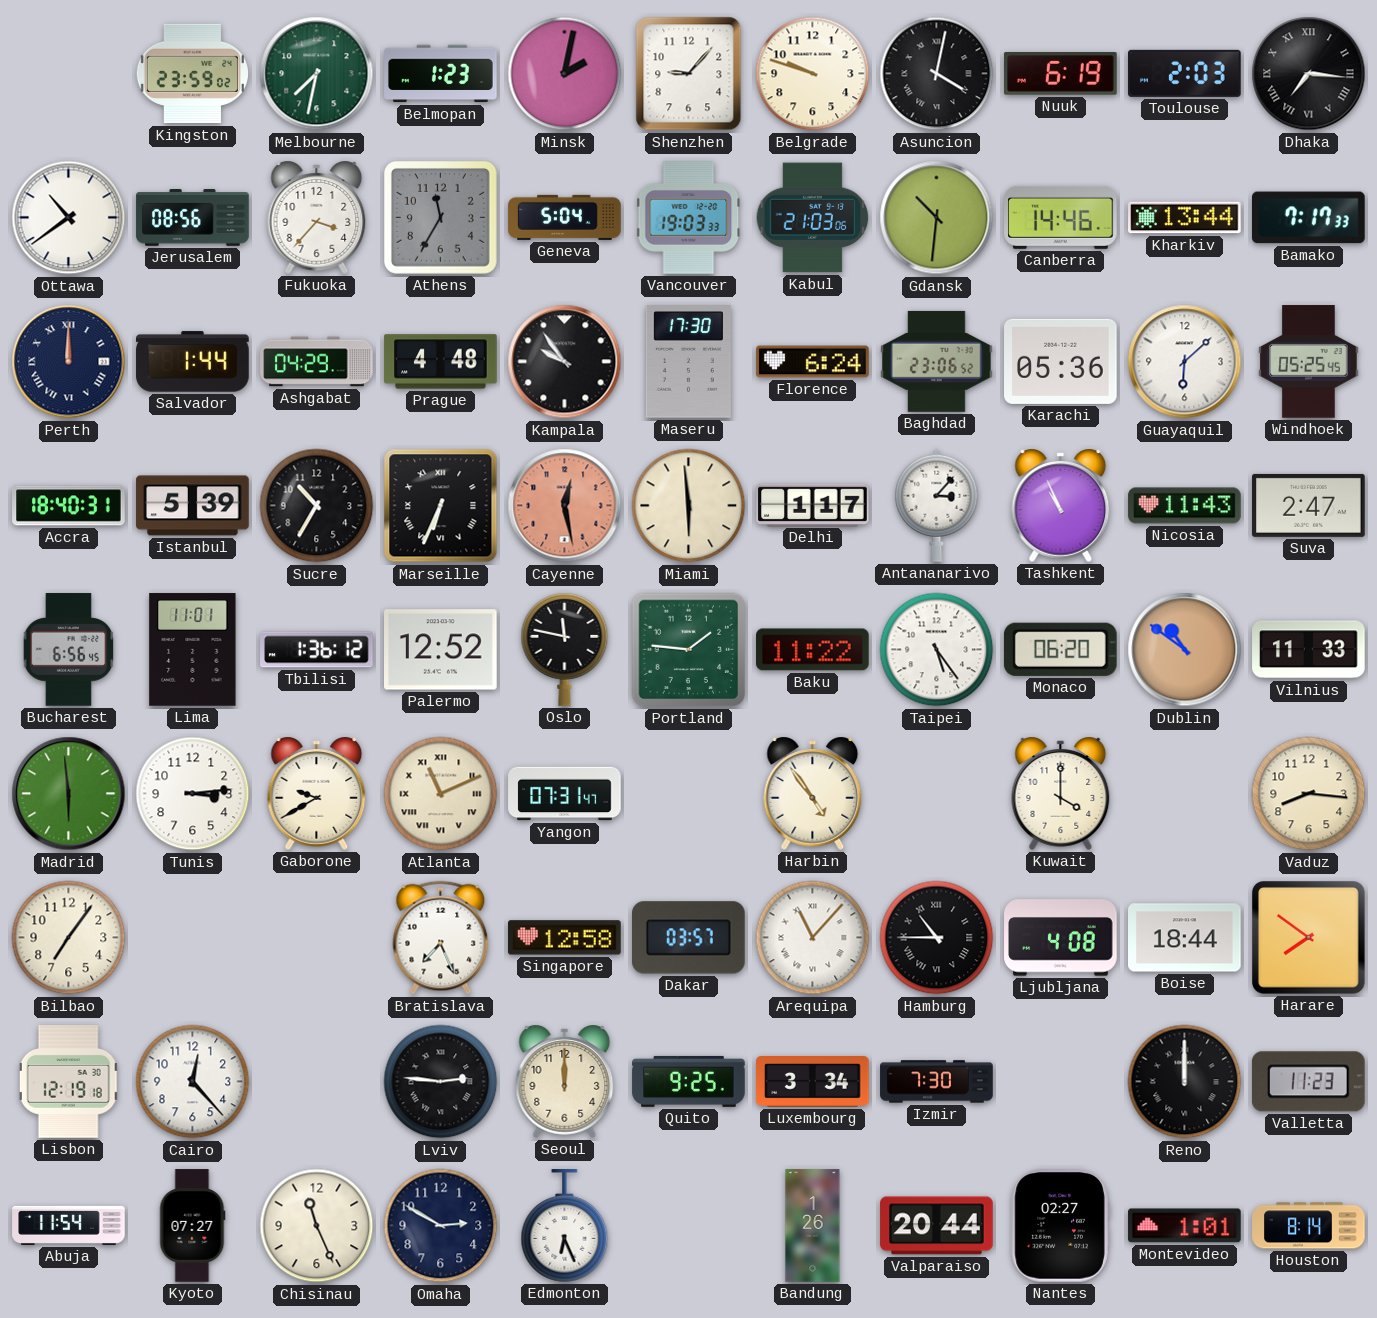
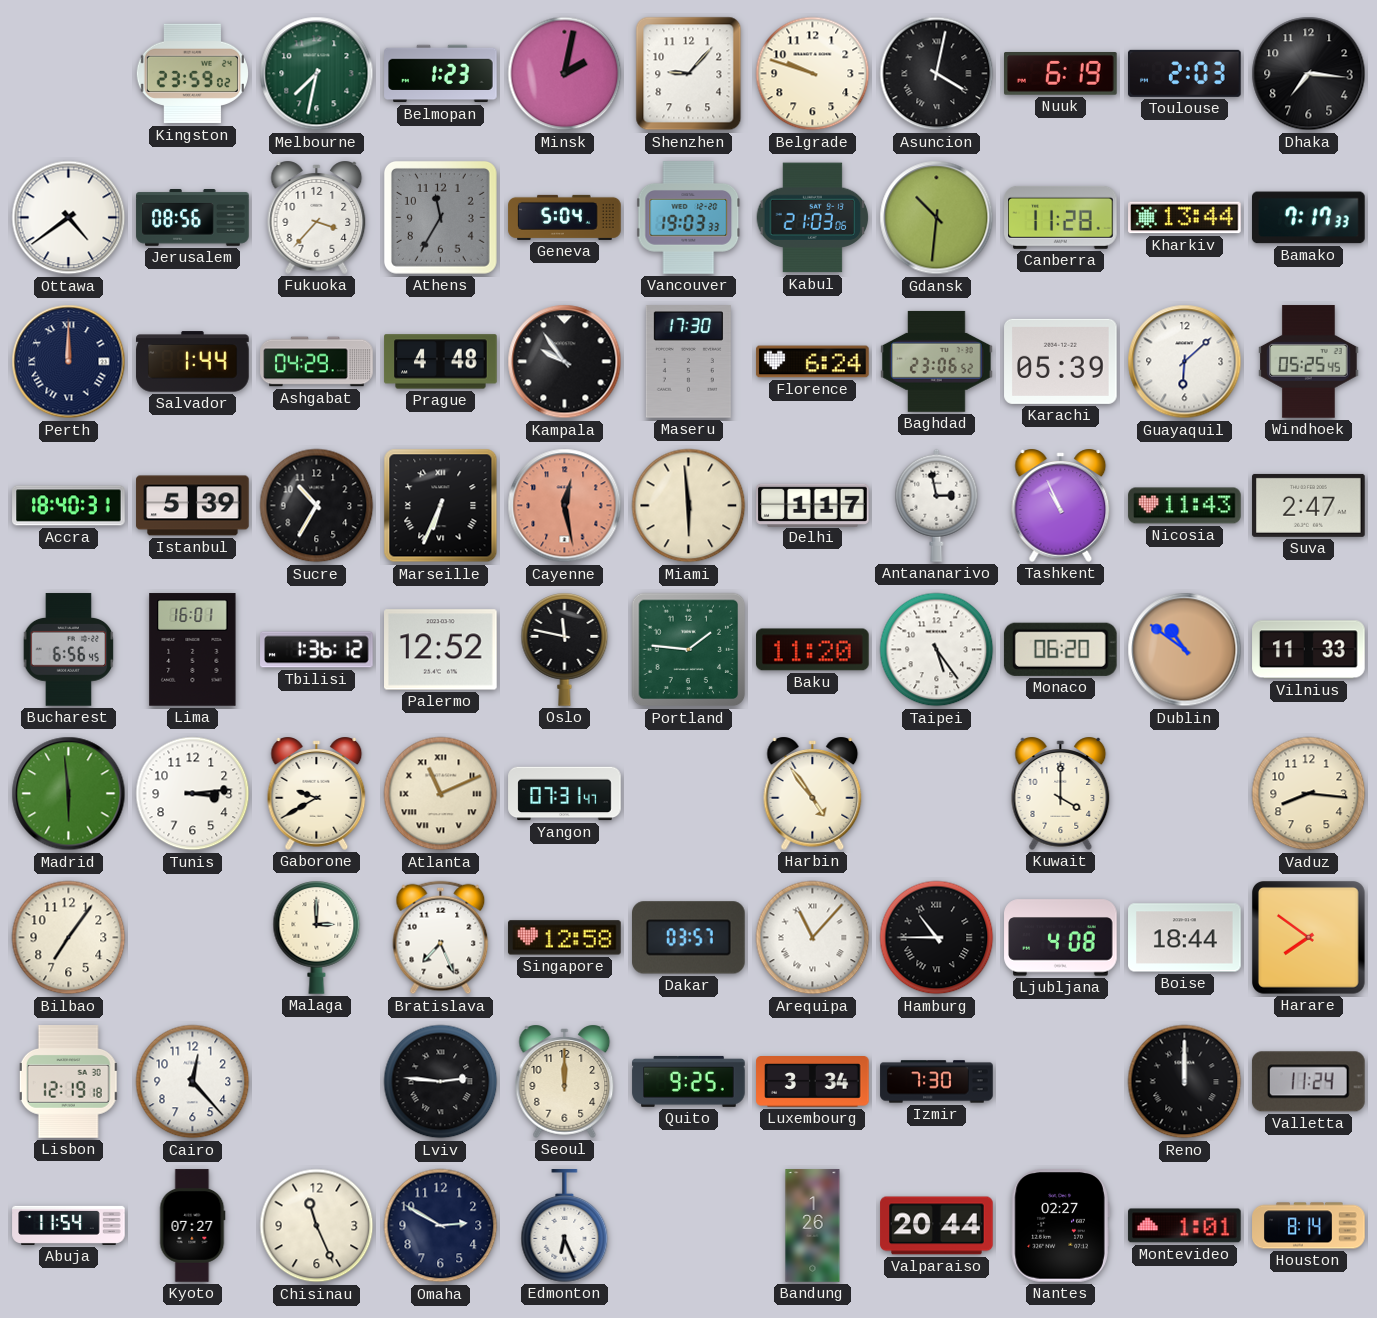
Dhaka numerals: Roman -> Arabic (1309, 74)
Ottawa: 10:39 -> 4:39 (69, 218)
Canberra: 14:46 -> 11:28 (1061, 217)
Karachi: 05:36 -> 05:39 (1061, 361)
Antananarivo: 3:07 -> 2:58 (937, 505)
Lima: 11:01 -> 16:01 (193, 650)
Baku: 11:22 -> 11:20 (813, 650)
Malaga: none -> 3:00 (317, 938)
Valletta: 11:23 -> 11:24 (1308, 1082)
